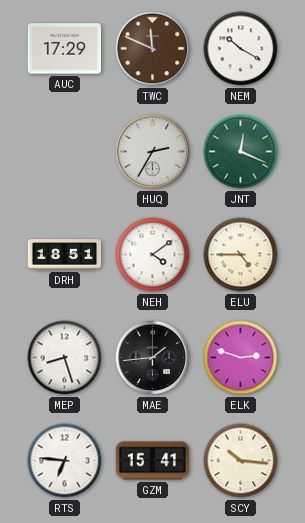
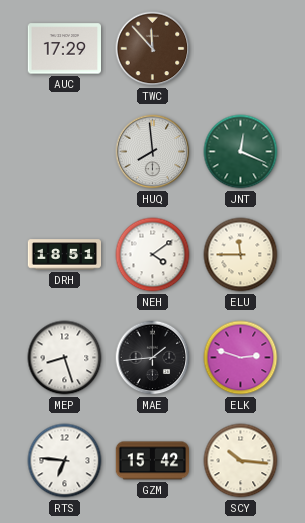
TWC: 11:49 -> 11:53 (153, 49)
NEM: 10:20 -> none (241, 49)
HUQ: 2:35 -> 7:59 (153, 152)
ELU: 4:45 -> 11:45 (241, 255)
GZM: 15:41 -> 15:42 (152, 461)
